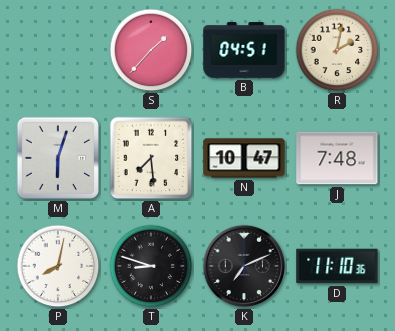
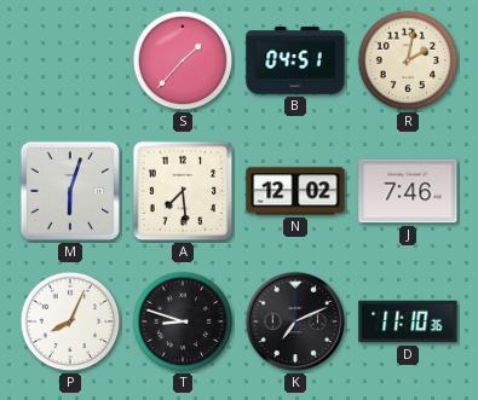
N: 10:47 -> 12:02 (295, 191)
J: 7:48 -> 7:46 (408, 191)
P: 8:02 -> 8:04 (70, 321)
